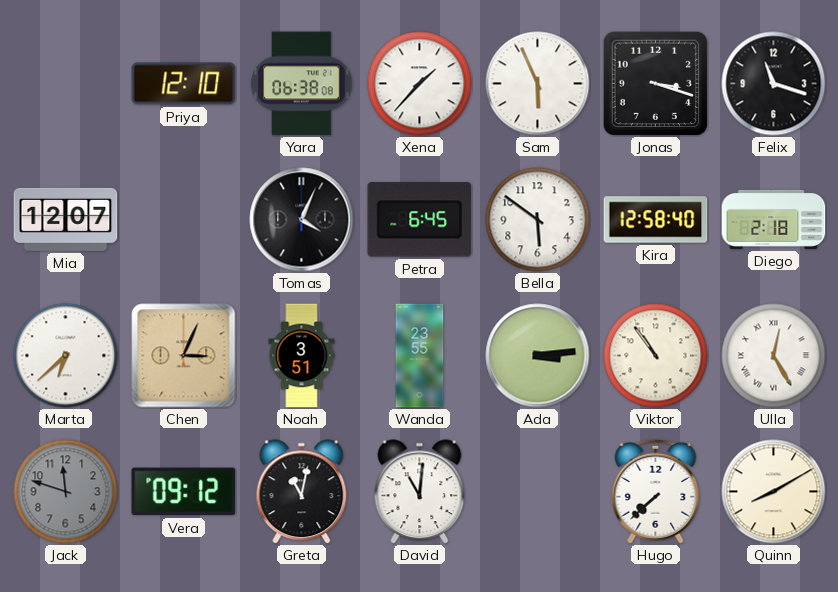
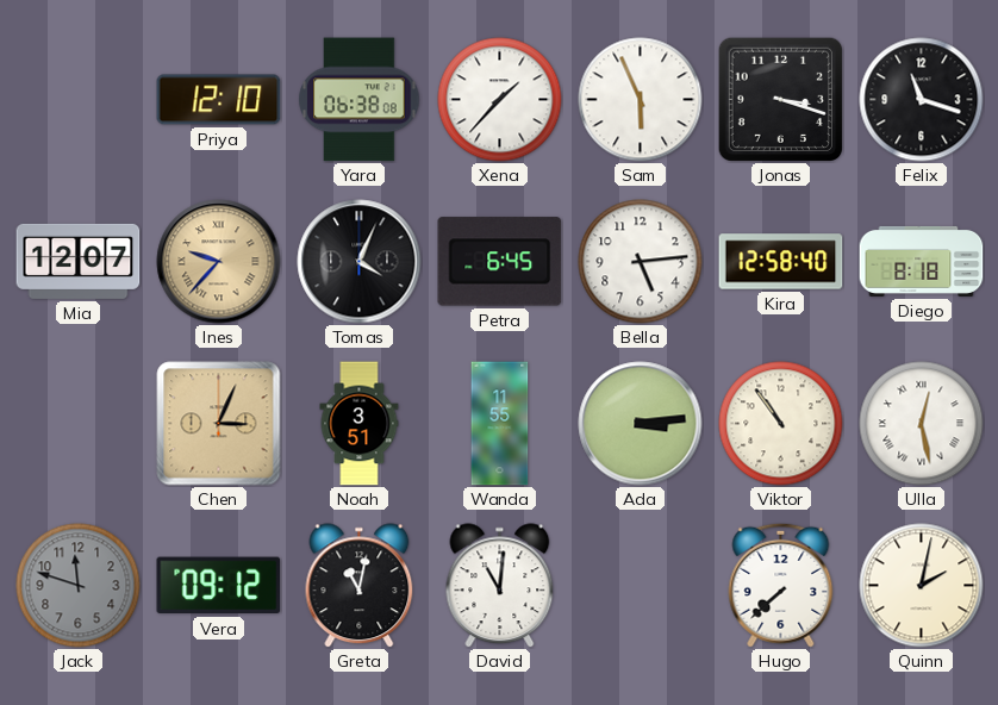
Ines: none -> 9:37 (219, 262)
Bella: 5:51 -> 5:14 (641, 262)
Diego: 2:18 -> 8:18 (922, 261)
Marta: 6:38 -> none (66, 356)
Wanda: 23:55 -> 11:55 (500, 424)
Ulla: 12:25 -> 12:28 (922, 424)
Quinn: 8:10 -> 2:02 (922, 586)
